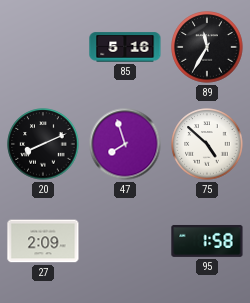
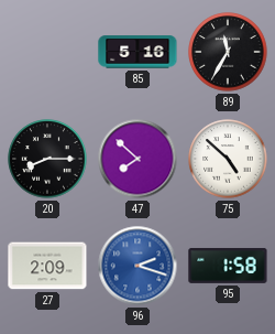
20: 8:11 -> 8:15 (47, 159)
47: 7:57 -> 7:52 (137, 159)
96: none -> 2:18 (137, 266)
